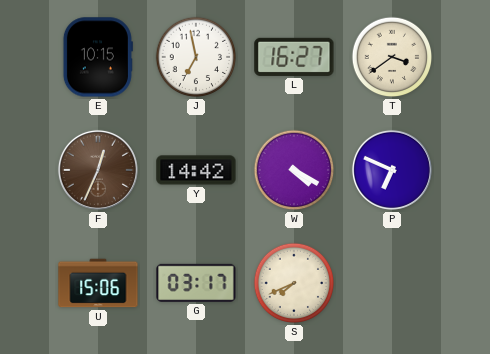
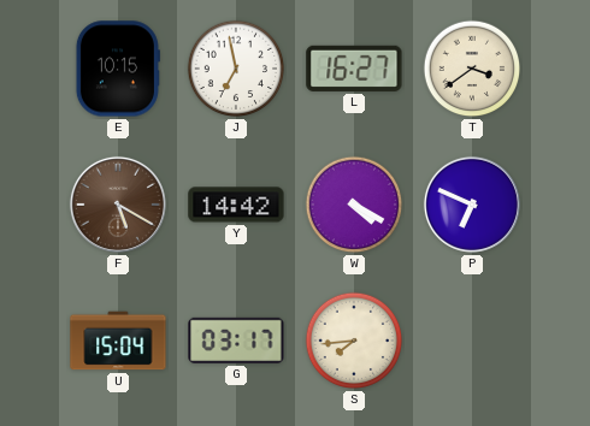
F: 12:34 -> 5:20 (118, 205)
U: 15:06 -> 15:04 (118, 341)
S: 7:41 -> 7:44 (354, 341)
